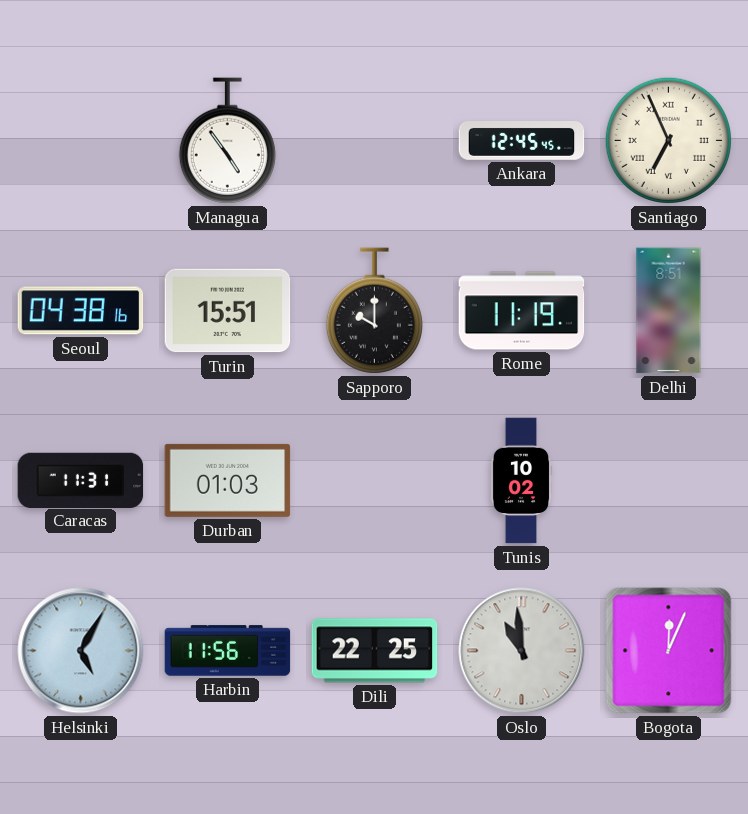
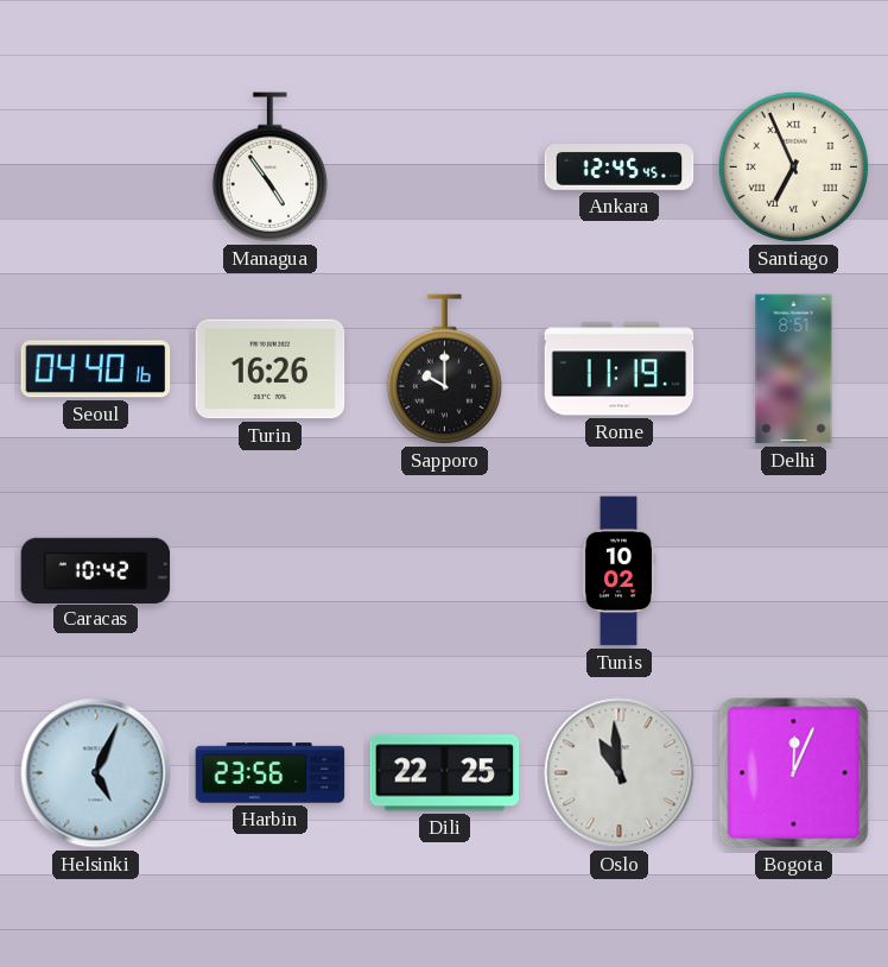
Seoul: 04:38 -> 04:40 (96, 369)
Turin: 15:51 -> 16:26 (271, 369)
Caracas: 11:31 -> 10:42 (96, 570)
Durban: 01:03 -> none (228, 480)
Helsinki: 5:05 -> 5:04 (96, 773)
Harbin: 11:56 -> 23:56 (271, 773)
